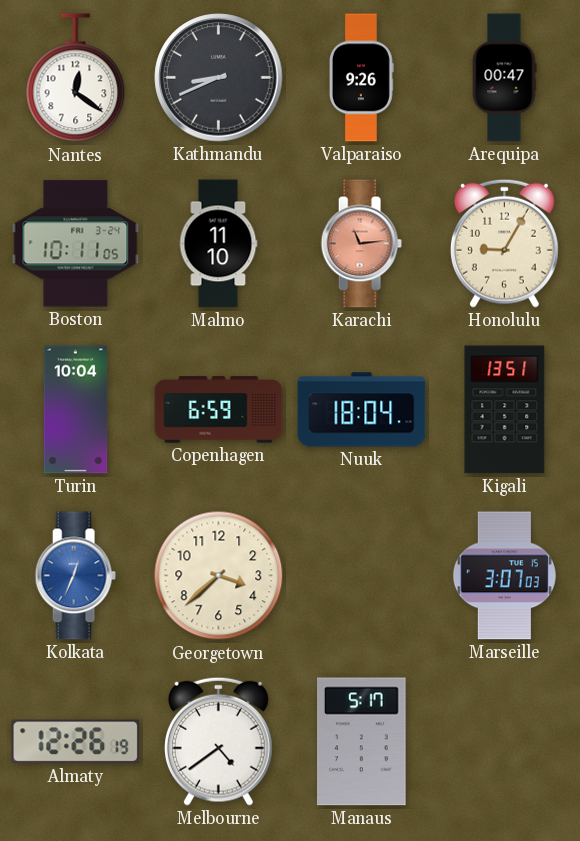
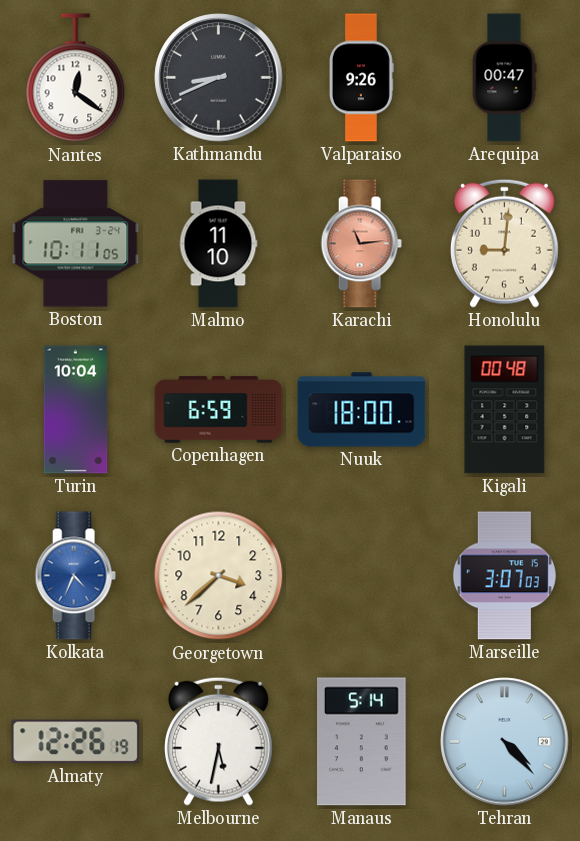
Honolulu: 9:05 -> 9:01 (504, 243)
Nuuk: 18:04 -> 18:00 (362, 410)
Kigali: 13:51 -> 00:48 (505, 410)
Kolkata: 12:34 -> 4:34 (75, 576)
Melbourne: 4:39 -> 5:32 (218, 741)
Manaus: 5:17 -> 5:14 (362, 742)
Tehran: none -> 4:23 (505, 742)
